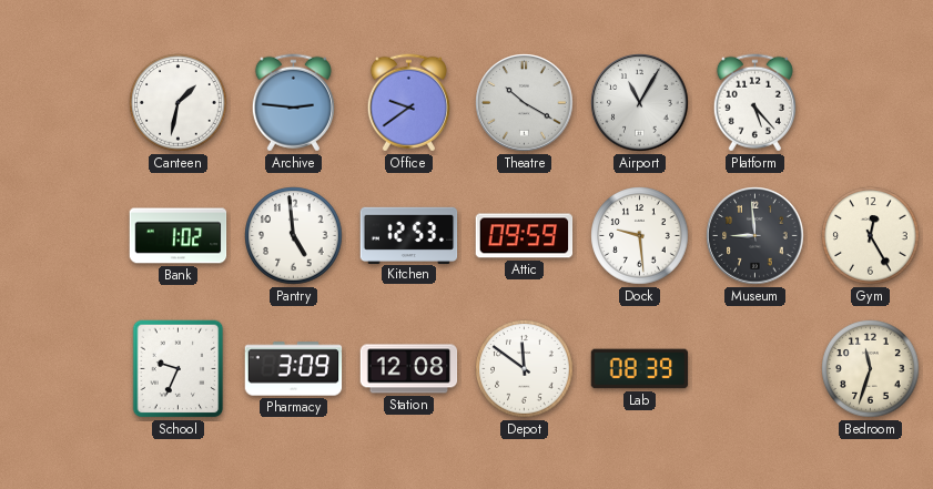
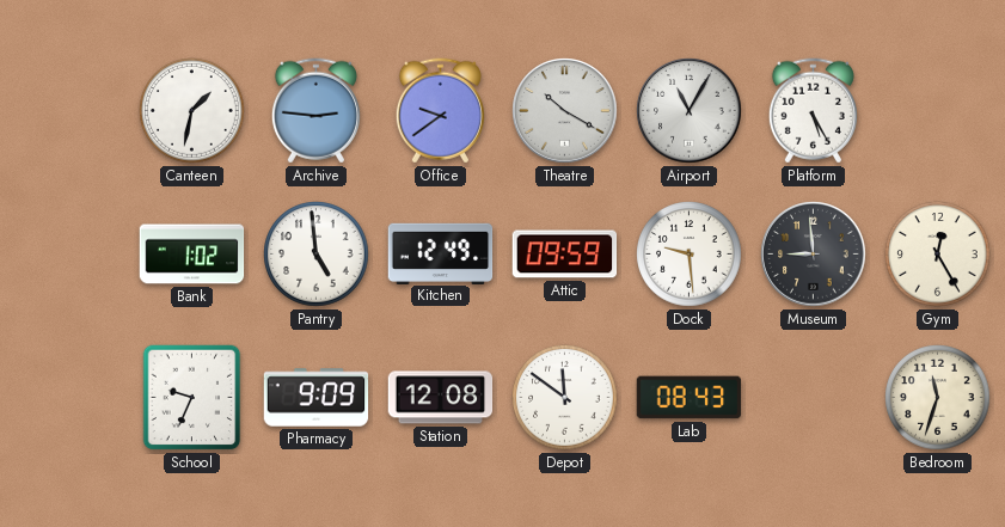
Platform: 5:23 -> 5:25 (813, 111)
Kitchen: 12:53 -> 12:49 (441, 253)
Pharmacy: 3:09 -> 9:09 (317, 398)
Lab: 08:39 -> 08:43 (690, 398)
